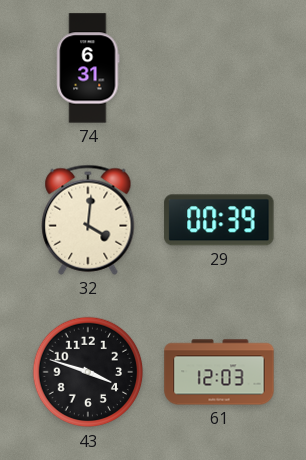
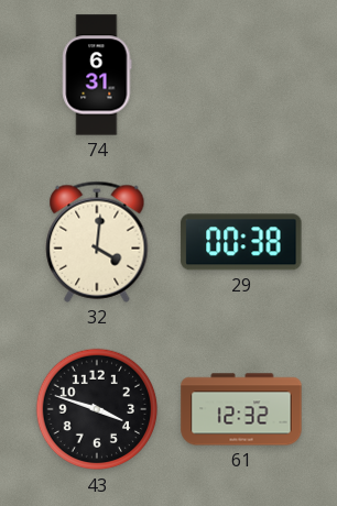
29: 00:39 -> 00:38 (241, 242)
61: 12:03 -> 12:32 (241, 409)
